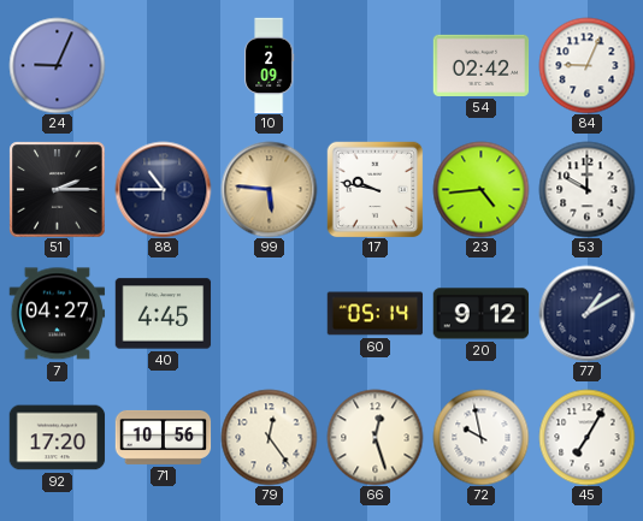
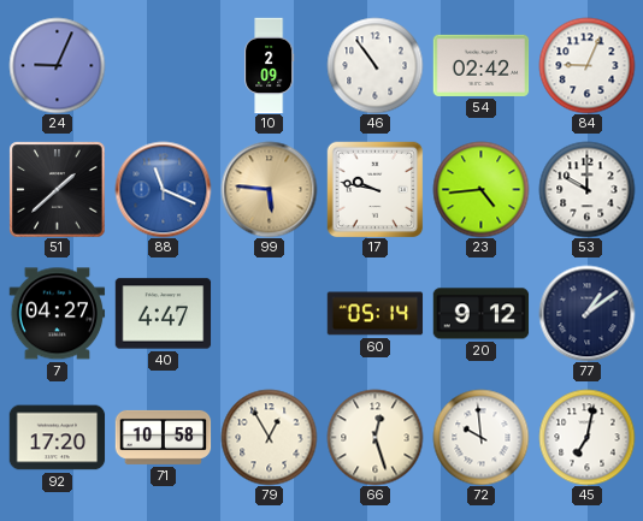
46: none -> 10:54 (374, 65)
51: 2:15 -> 1:38 (57, 189)
88: 10:45 -> 11:19 (163, 189)
88 dial: navy -> blue (163, 189)
40: 4:45 -> 4:47 (163, 314)
77: 1:10 -> 1:09 (586, 313)
71: 10:56 -> 10:58 (163, 437)
79: 12:24 -> 12:55 (269, 437)
72: 9:58 -> 9:59 (480, 437)
45: 7:05 -> 7:02 (586, 437)
